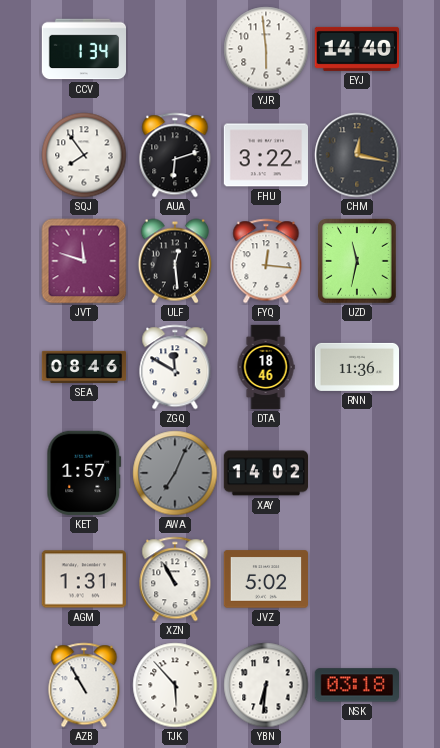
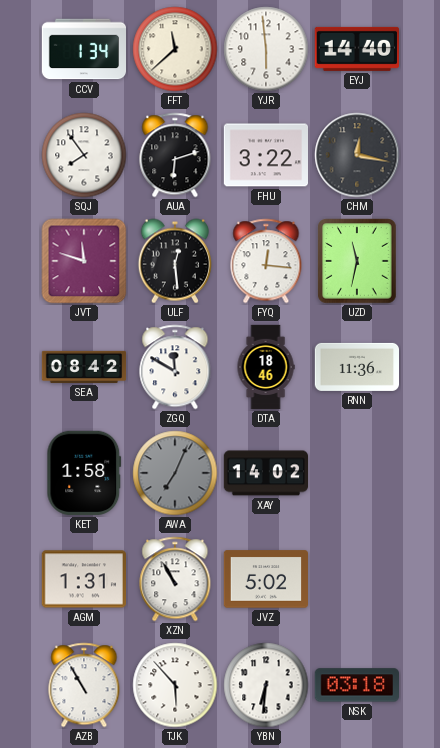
FFT: none -> 11:38 (175, 49)
SEA: 08:46 -> 08:42 (84, 367)
KET: 1:57 -> 1:58 (84, 473)
